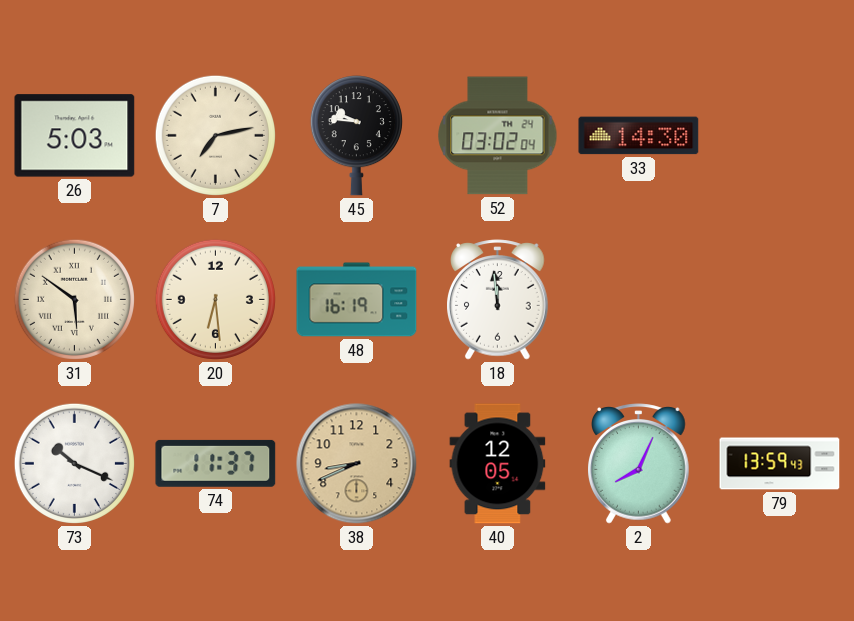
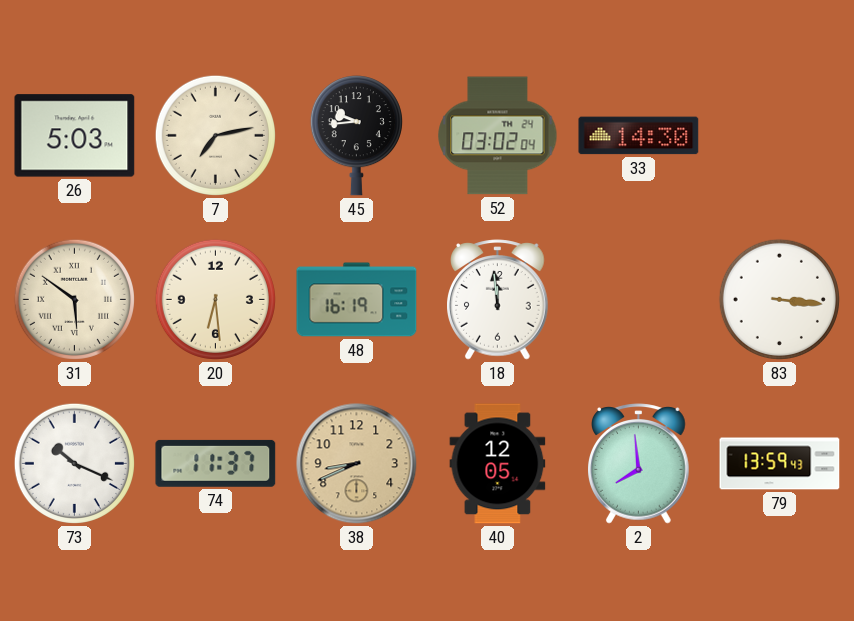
45: 9:46 -> 9:44 (356, 136)
83: none -> 3:16 (779, 299)
2: 8:04 -> 7:59 (639, 464)
